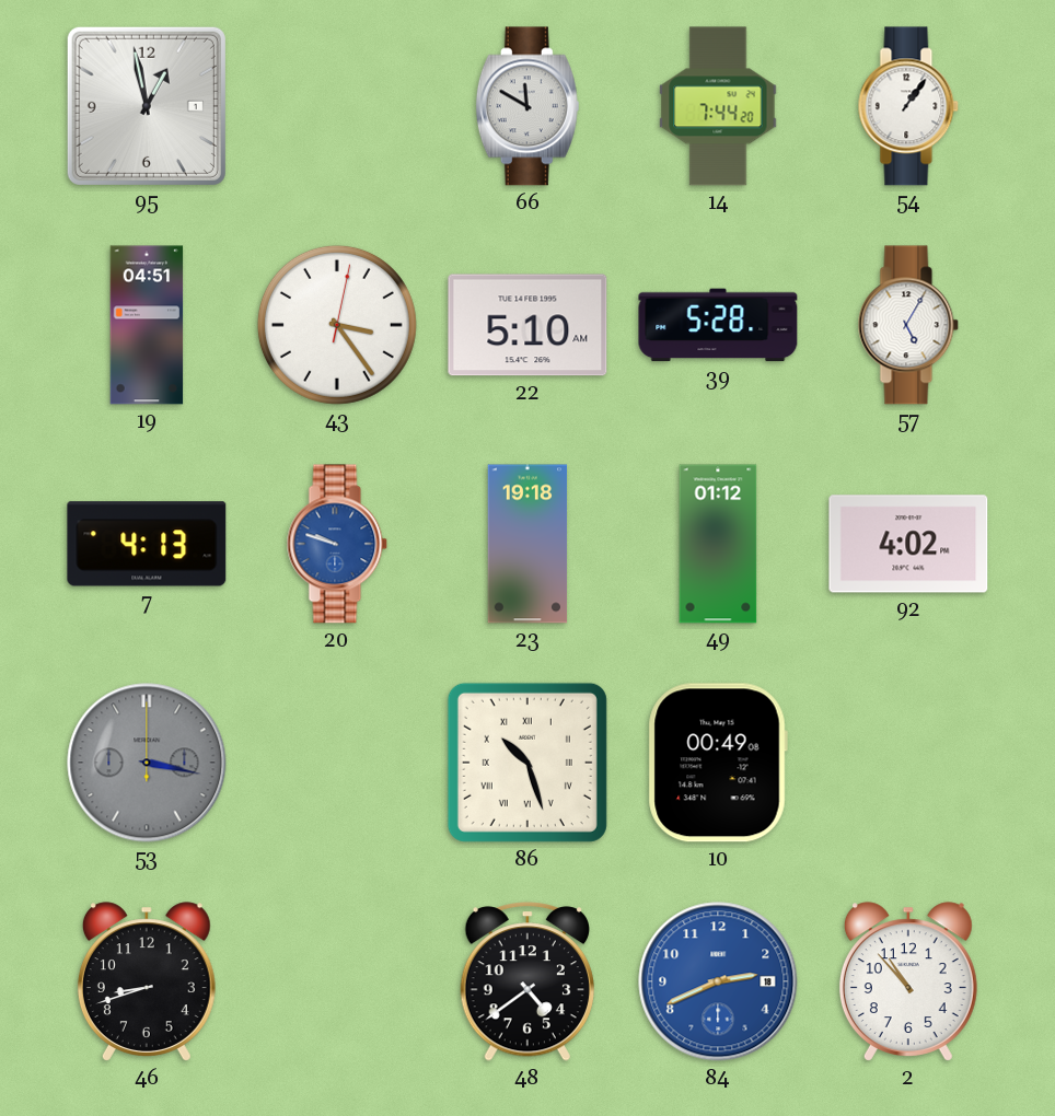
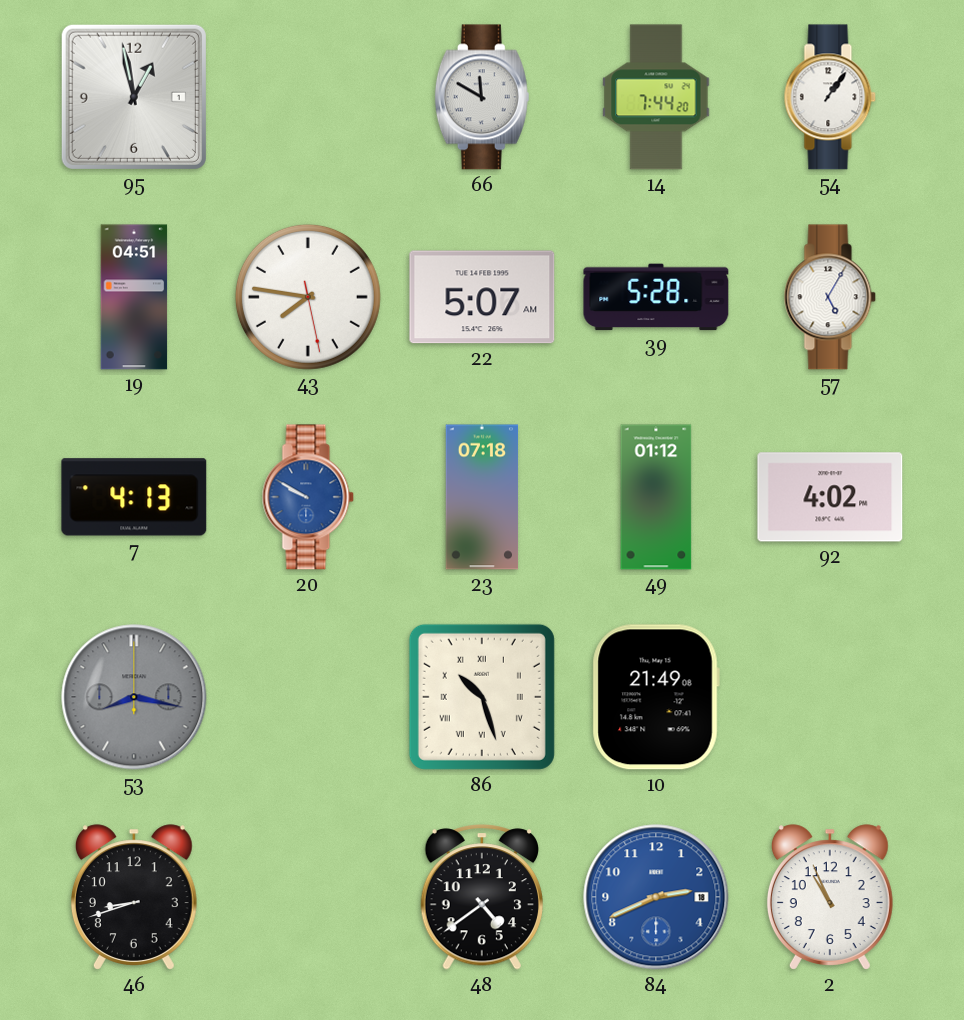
43: 3:24 -> 7:46 (308, 297)
22: 5:10 -> 5:07 (482, 297)
20: 9:48 -> 9:50 (308, 497)
23: 19:18 -> 07:18 (482, 497)
53: 3:17 -> 8:17 (134, 697)
10: 00:49 -> 21:49 (656, 697)
2: 10:53 -> 10:56 (830, 897)
